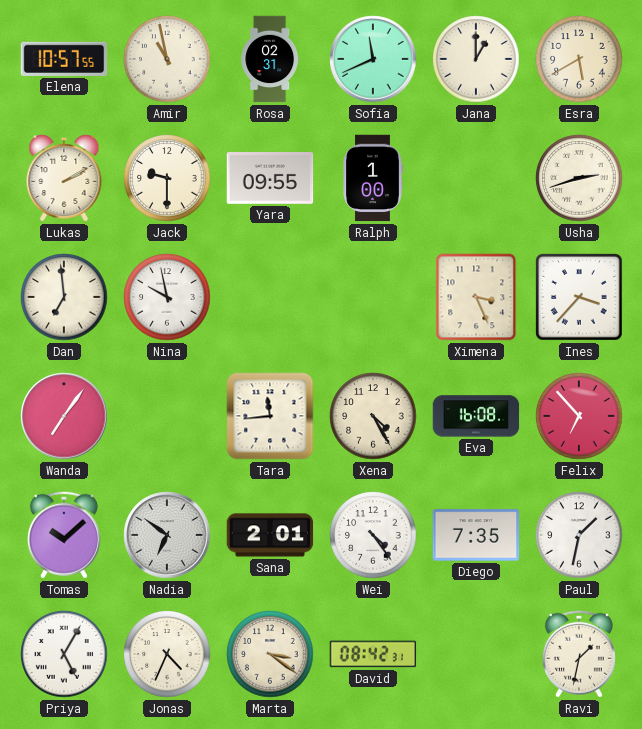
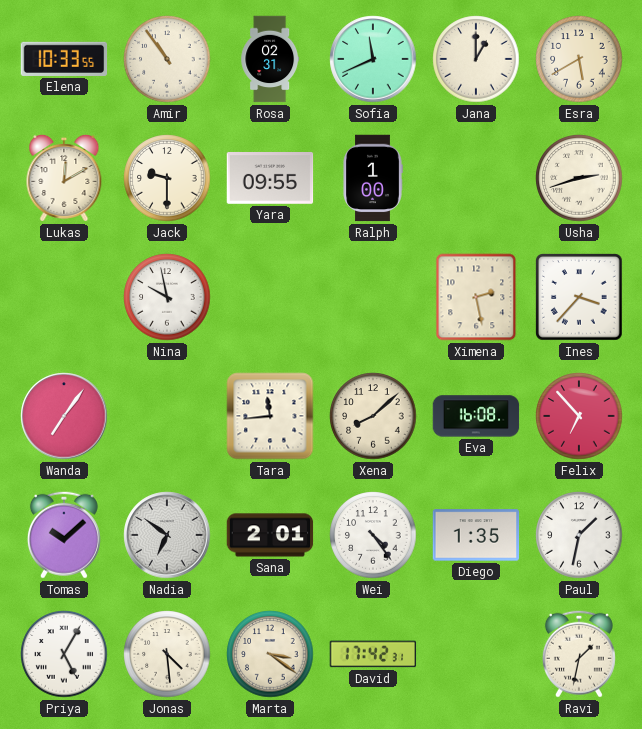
Elena: 10:57 -> 10:33 (64, 59)
Amir: 10:58 -> 10:54 (167, 59)
Lukas: 2:10 -> 12:10 (64, 178)
Dan: 6:59 -> none (64, 297)
Ximena: 3:26 -> 2:28 (476, 297)
Xena: 4:25 -> 8:08 (373, 416)
Diego: 7:35 -> 1:35 (476, 535)
Jonas: 4:34 -> 4:29 (167, 654)
David: 08:42 -> 17:42 (373, 654)
